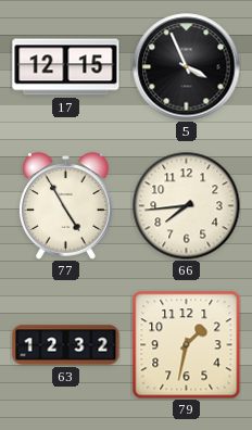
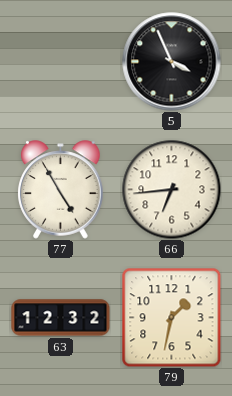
17: 12:15 -> none (66, 67)
66: 7:44 -> 6:44 (172, 190)
